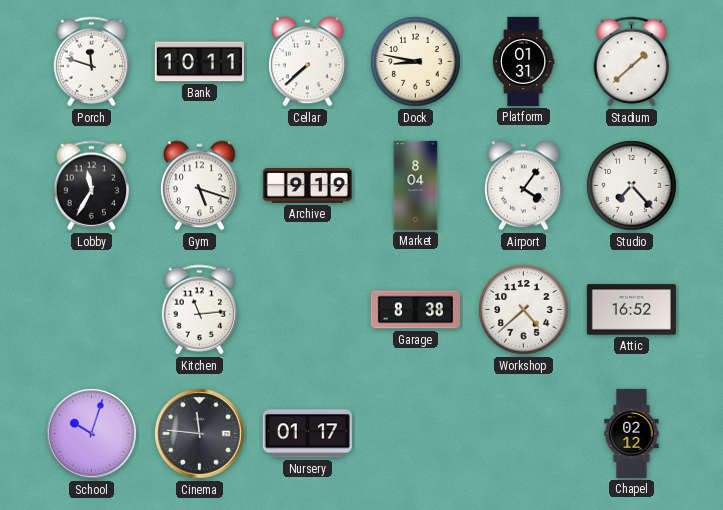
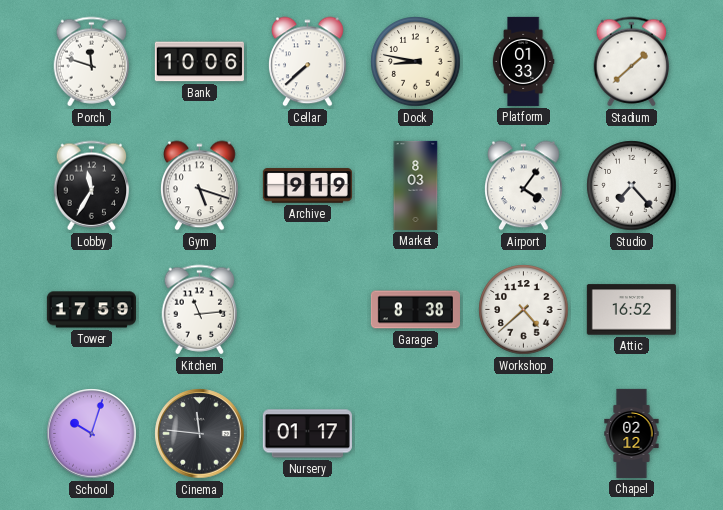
Bank: 10:11 -> 10:06 (199, 62)
Platform: 01:31 -> 01:33 (523, 61)
Market: 8:04 -> 8:03 (416, 185)
Tower: none -> 17:59 (91, 310)
